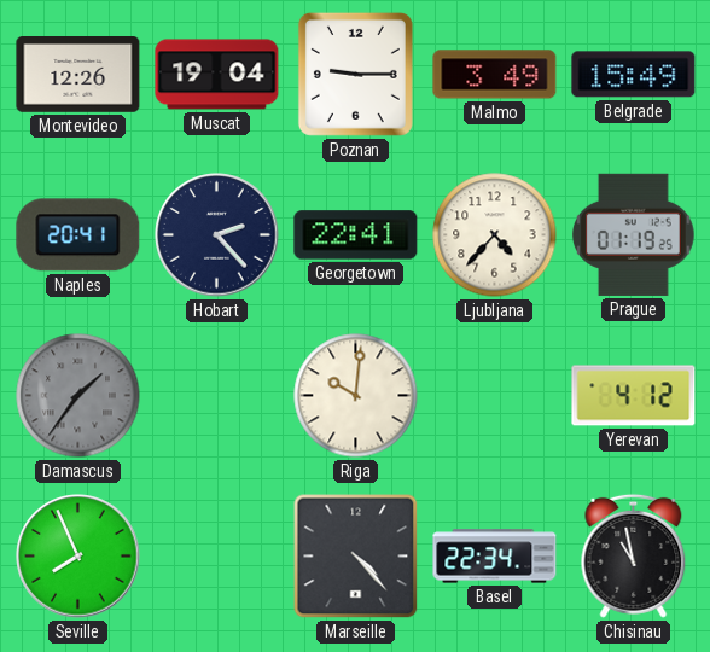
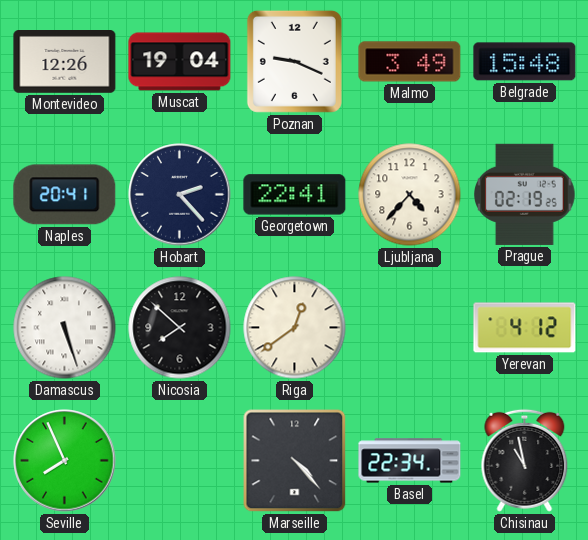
Poznan: 9:15 -> 9:19 (294, 61)
Belgrade: 15:49 -> 15:48 (525, 62)
Prague: 01:19 -> 02:19 (525, 194)
Damascus: 1:36 -> 5:27 (65, 328)
Damascus dial: grey -> white (65, 328)
Nicosia: none -> 7:52 (180, 328)
Riga: 10:01 -> 12:39 (295, 328)
